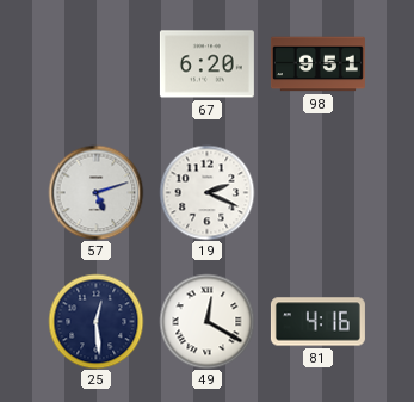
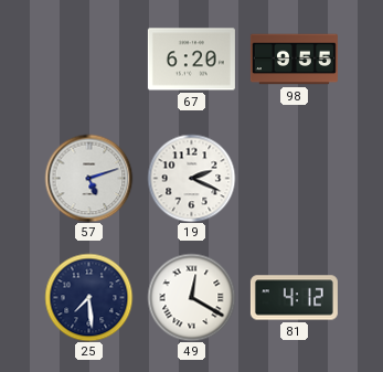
98: 9:51 -> 9:55 (294, 60)
25: 12:29 -> 7:29 (88, 297)
81: 4:16 -> 4:12 (294, 298)
